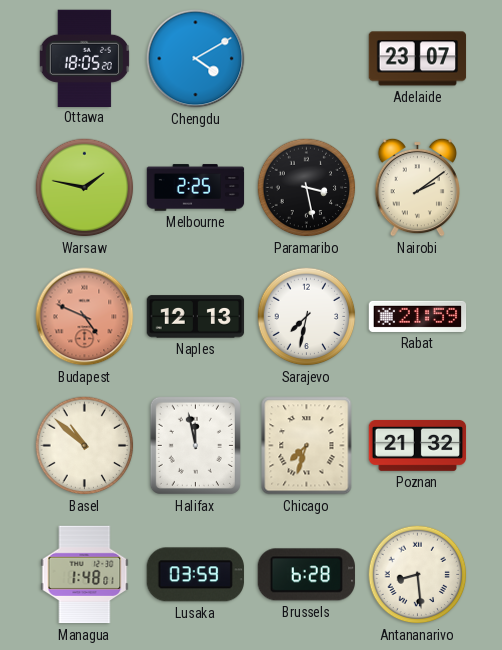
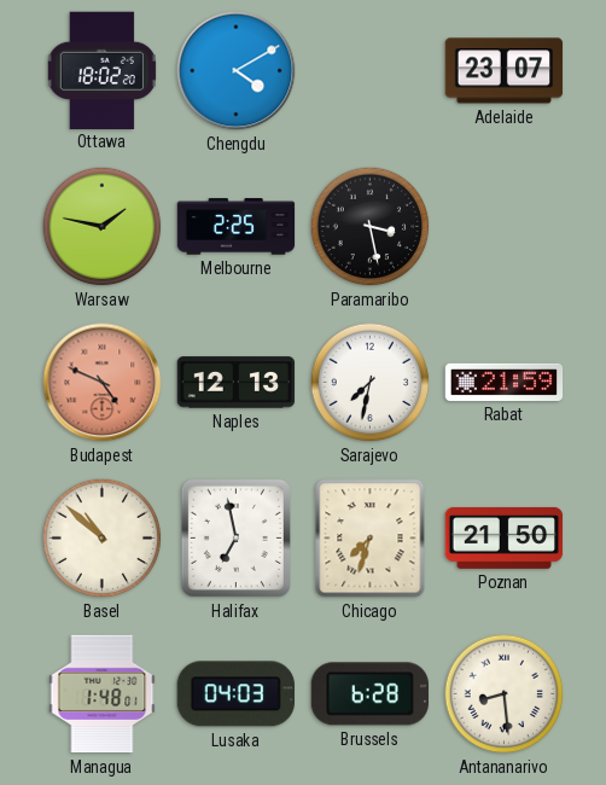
Ottawa: 18:05 -> 18:02 (101, 70)
Nairobi: 2:09 -> none (417, 187)
Halifax: 11:58 -> 6:58 (235, 537)
Poznan: 21:32 -> 21:50 (505, 537)
Lusaka: 03:59 -> 04:03 (235, 694)
